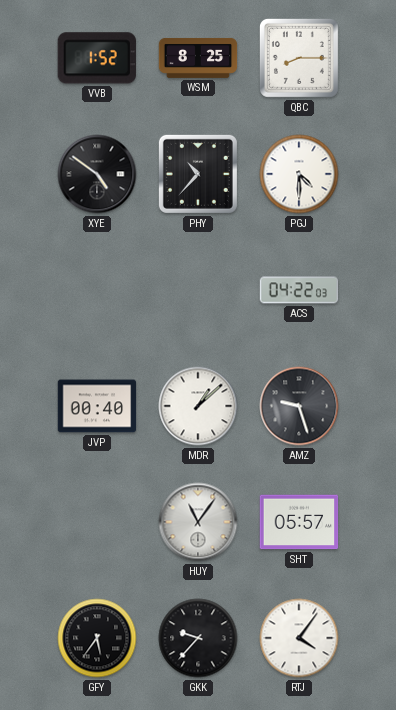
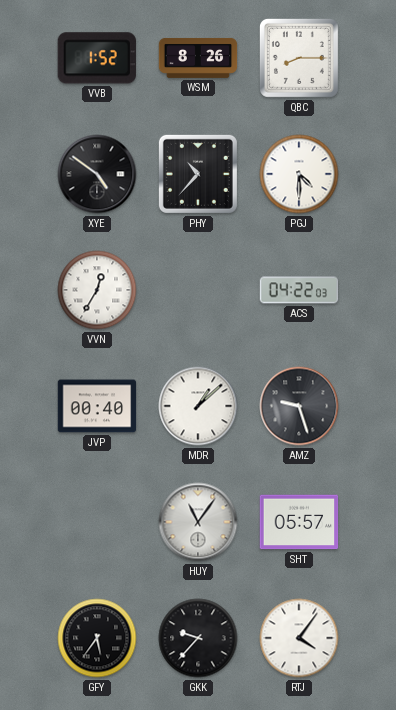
WSM: 8:25 -> 8:26 (198, 58)
VVN: none -> 12:35 (97, 290)
